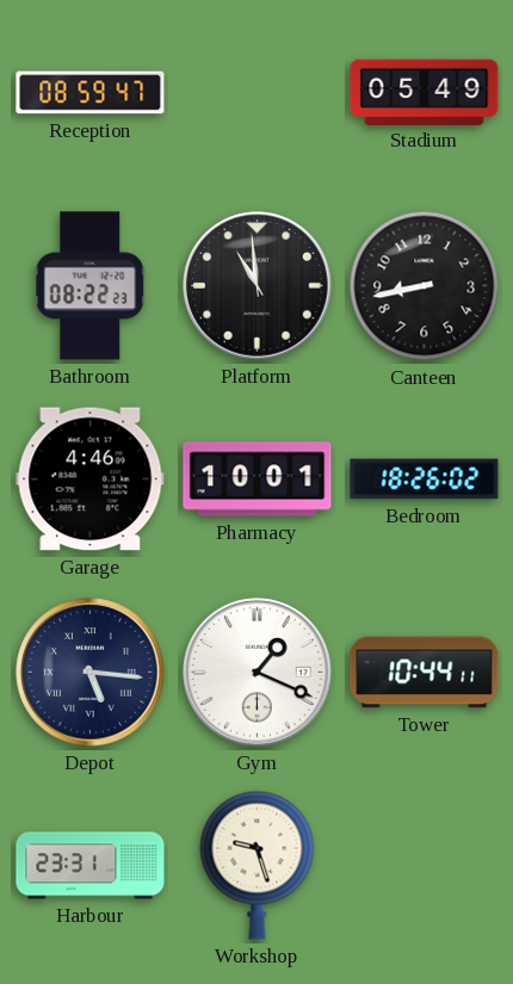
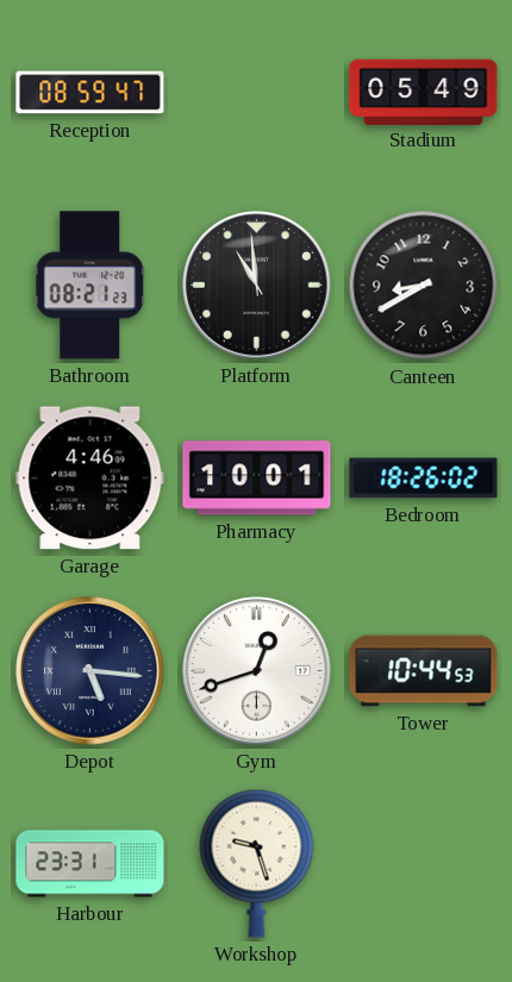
Bathroom: 08:22 -> 08:21 (90, 286)
Canteen: 8:43 -> 8:40 (424, 286)
Gym: 1:19 -> 12:42 (257, 671)
Tower: 10:44:11 -> 10:44:53 (424, 671)
